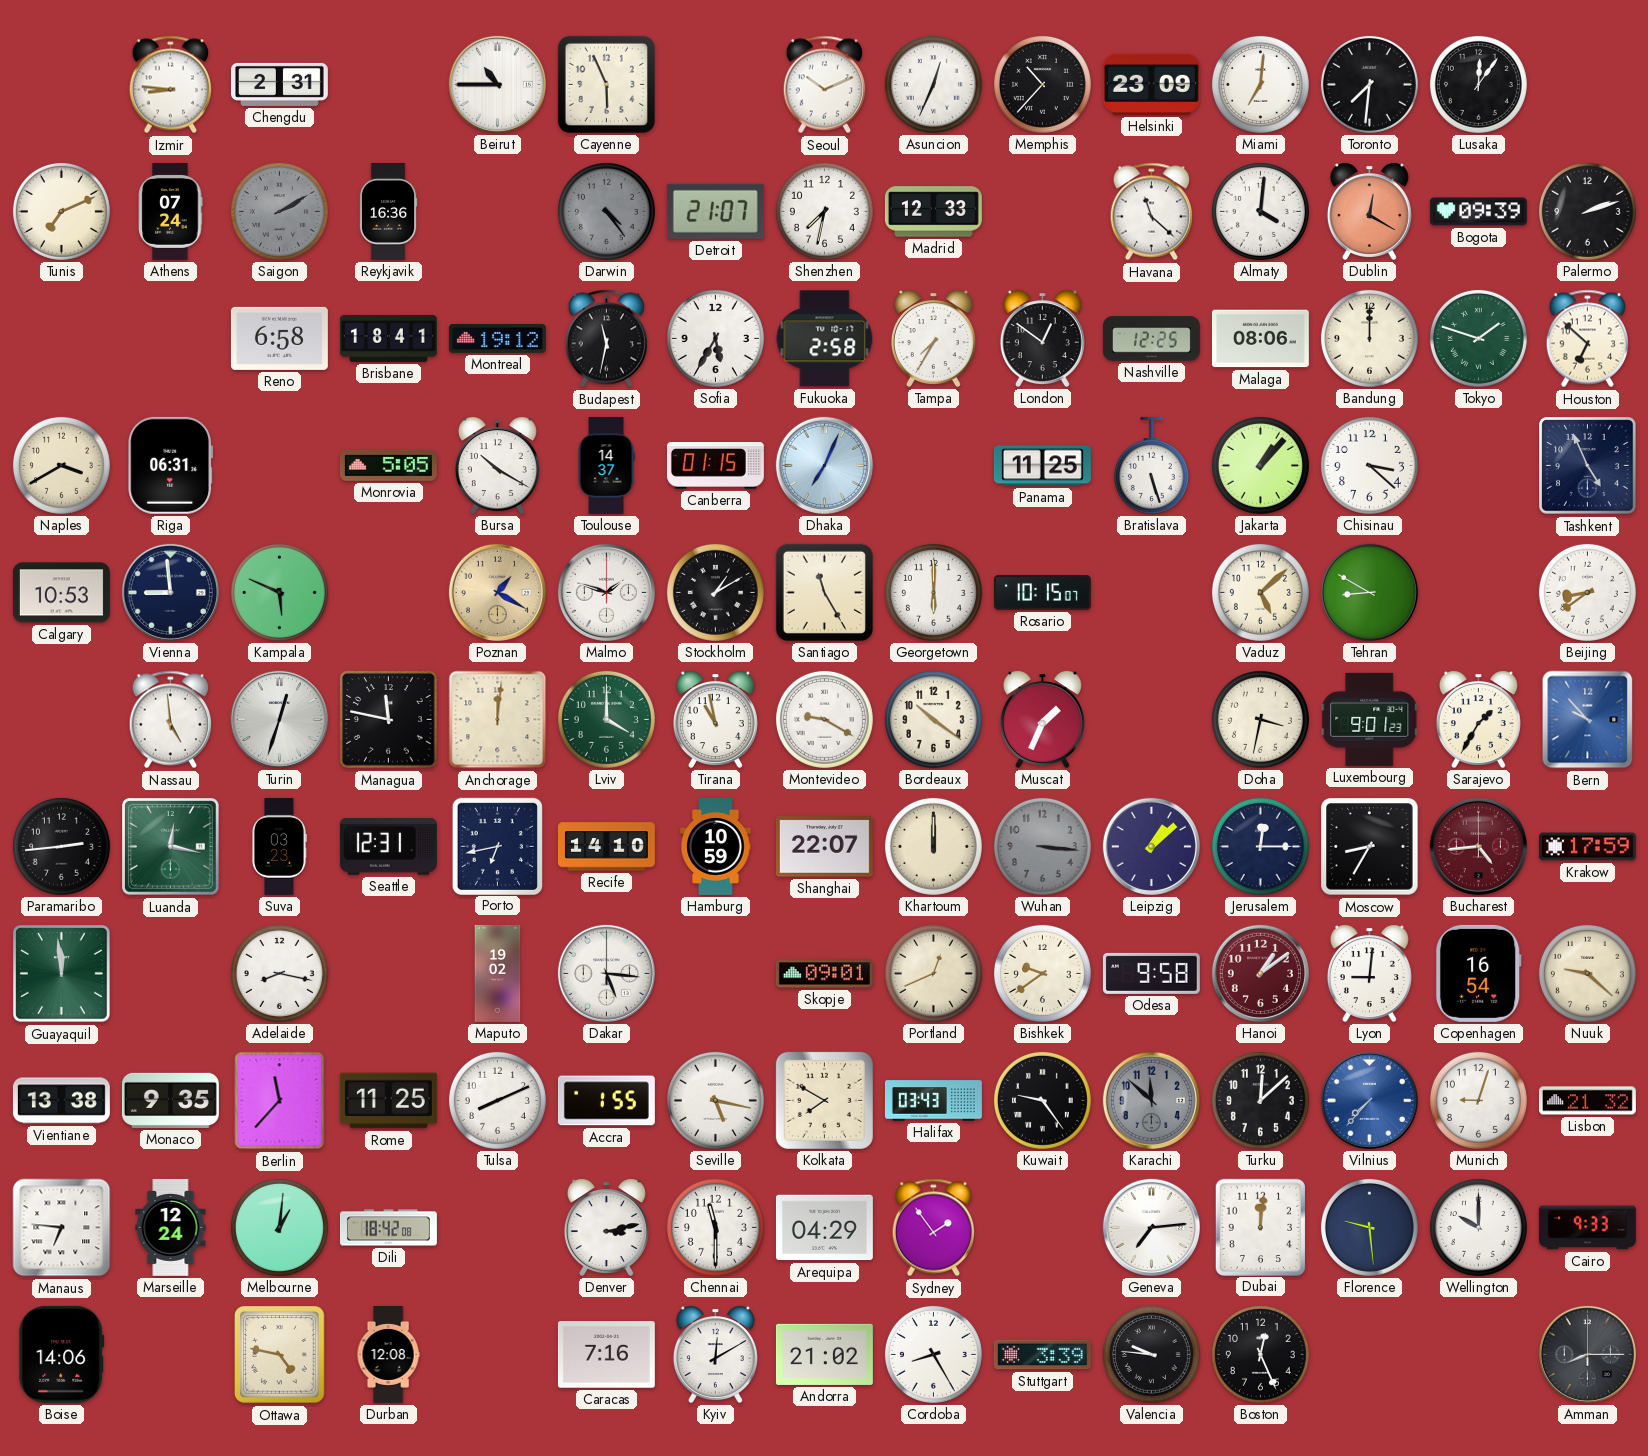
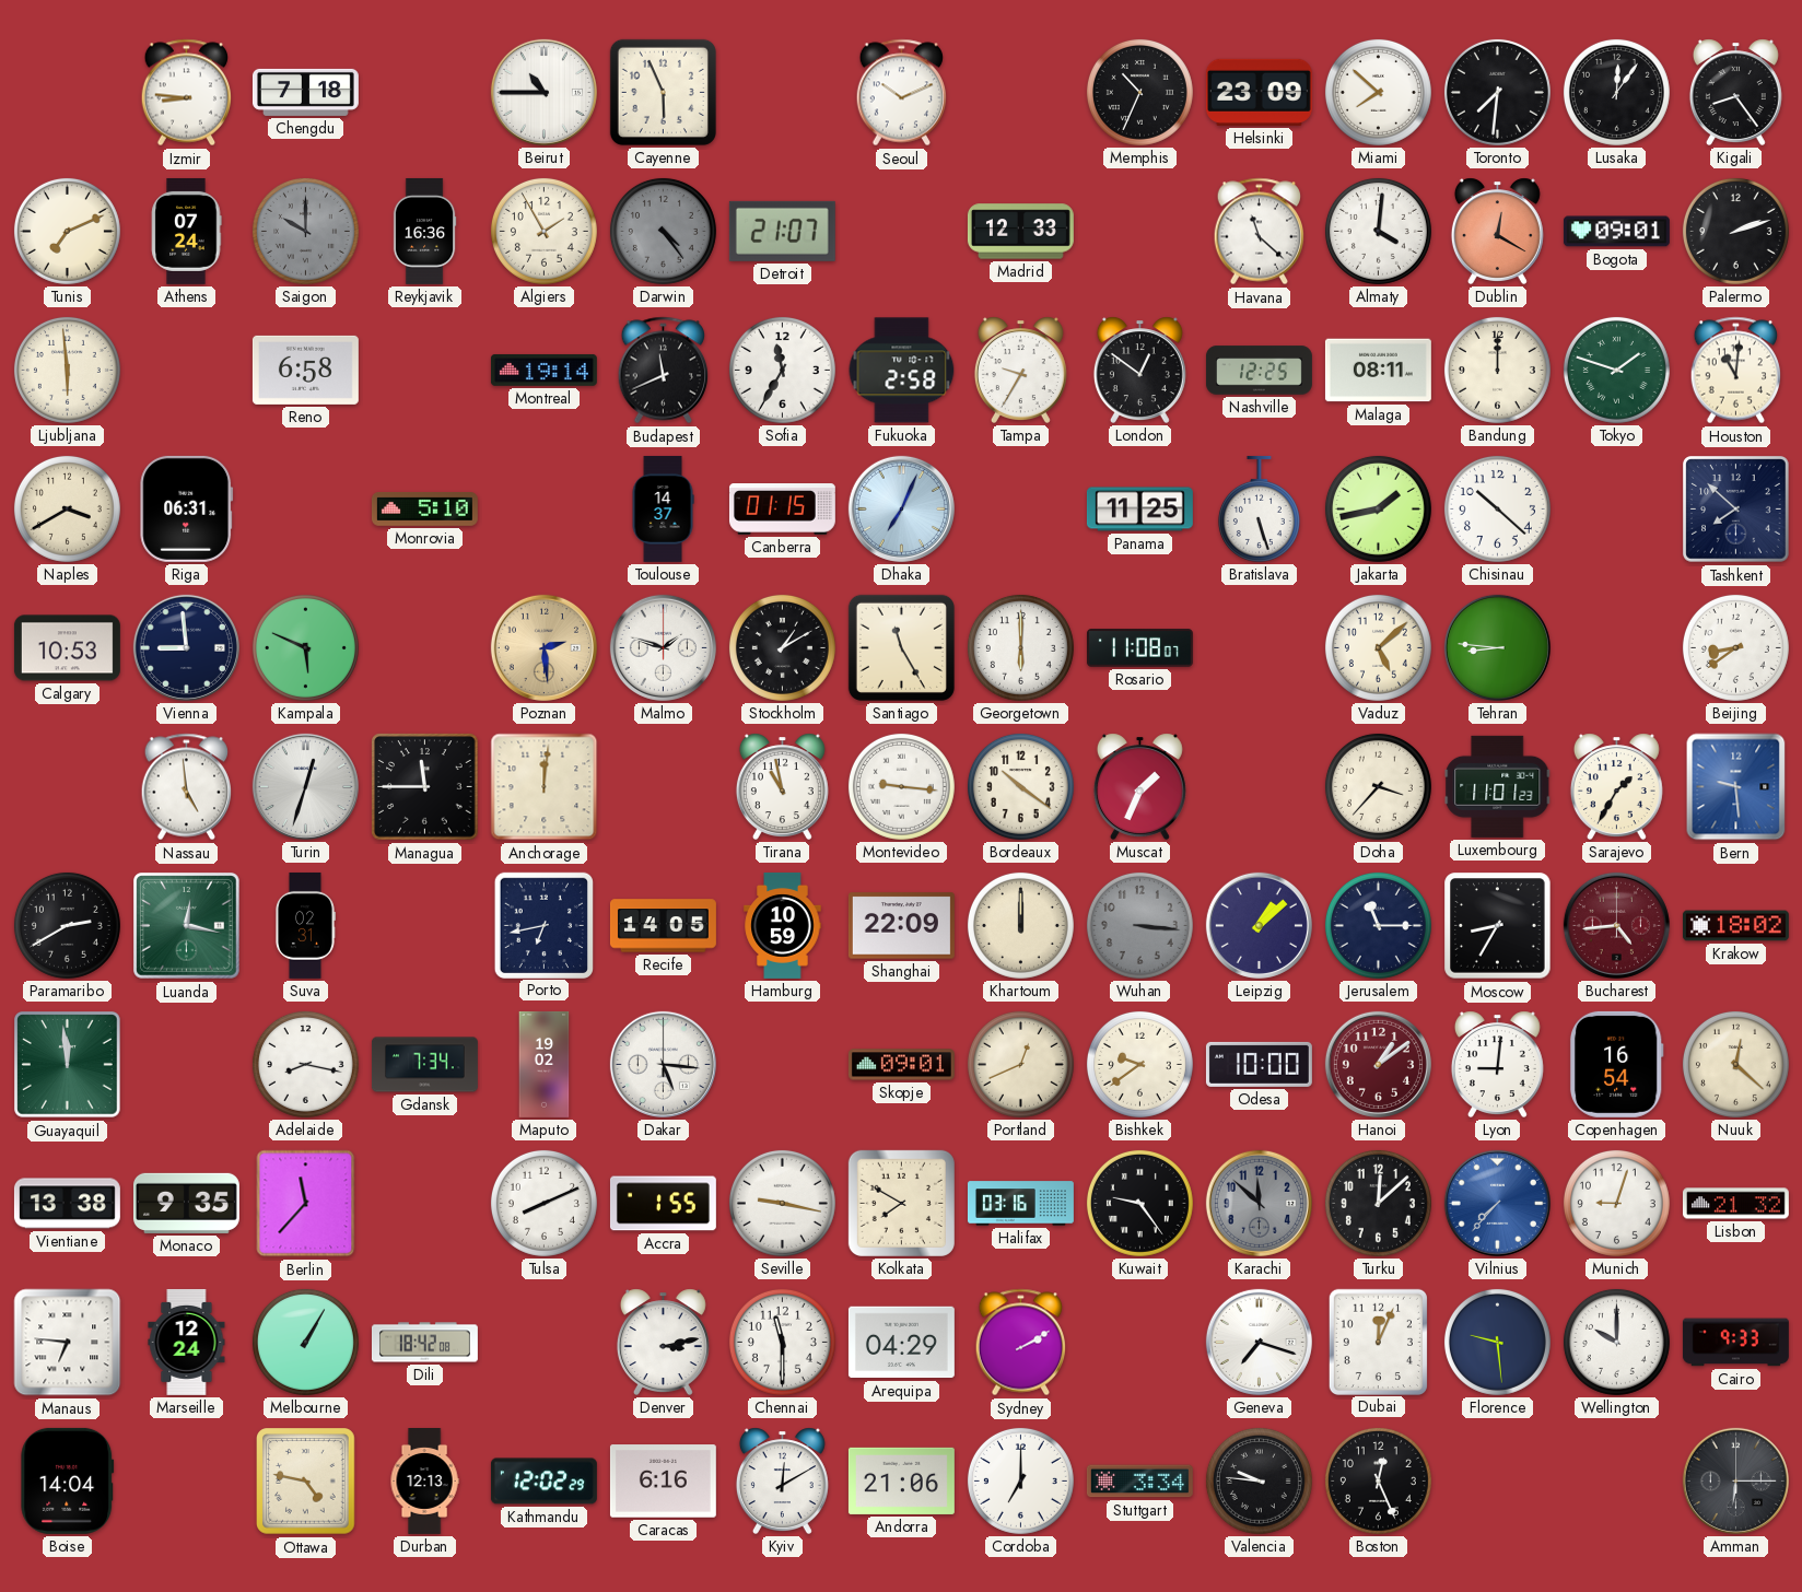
Chengdu: 2:31 -> 7:18 (305, 92)
Asuncion: 12:34 -> none (933, 84)
Memphis: 10:37 -> 10:34 (1139, 92)
Miami: 7:01 -> 7:52 (1378, 92)
Kigali: none -> 8:24 (1735, 92)
Saigon: 2:10 -> 10:00 (305, 231)
Algiers: none -> 1:55 (543, 231)
Shenzhen: 7:32 -> none (824, 211)
Bogota: 09:39 -> 09:01 (1616, 232)
Ljubljana: none -> 5:59 (67, 370)
Brisbane: 18:41 -> none (388, 338)
Montreal: 19:12 -> 19:14 (543, 370)
Budapest: 11:32 -> 11:41 (664, 371)
Sofia: 5:35 -> 11:35 (782, 370)
Tampa: 7:35 -> 9:35 (1020, 370)
Malaga: 08:06 -> 08:11 (1378, 371)
Houston: 6:52 -> 11:01 (1736, 371)
Monrovia: 5:05 -> 5:10 (424, 510)
Bursa: 10:20 -> none (497, 465)
Jakarta: 1:07 -> 1:43 (1378, 508)
Chisinau: 3:22 -> 10:22 (1497, 508)
Tashkent: 4:56 -> 7:52 (1736, 510)
Poznan: 1:20 -> 2:29 (543, 647)
Rosario: 10:15 -> 11:08 (1139, 648)
Tehran: 8:50 -> 8:46 (1497, 647)
Managua: 11:47 -> 11:45 (425, 787)
Lviv: 4:00 -> none (606, 719)
Montevideo: 9:20 -> 9:16 (901, 786)
Doha: 3:32 -> 3:37 (1378, 786)
Luxembourg: 9:01 -> 11:01 (1498, 786)
Bern: 9:53 -> 9:29 (1736, 787)
Paramaribo: 2:44 -> 2:40 (67, 925)
Suva: 03:23 -> 02:31 (305, 925)
Seattle: 12:31 -> none (388, 846)
Recife: 14:10 -> 14:05 (663, 926)
Shanghai: 22:07 -> 22:09 (901, 926)
Jerusalem: 12:15 -> 11:15 (1378, 925)
Krakow: 17:59 -> 18:02 (1735, 926)
Gdansk: none -> 7:34 (424, 1065)
Odesa: 9:58 -> 10:00 (1259, 1064)
Nuuk: 9:22 -> 12:22 (1735, 1064)
Rome: 11:25 -> none (388, 1101)
Seville: 5:17 -> 9:17 (782, 1203)
Halifax: 03:43 -> 03:16 (1020, 1204)
Melbourne: 1:01 -> 1:05 (305, 1342)
Sydney: 1:54 -> 2:10 (1021, 1343)
Geneva: 7:14 -> 7:18 (1259, 1342)
Dubai: 12:01 -> 12:04 (1378, 1342)
Boise: 14:06 -> 14:04 (68, 1480)
Durban: 12:08 -> 12:13 (424, 1482)
Kathmandu: none -> 12:02 (543, 1482)
Caracas: 7:16 -> 6:16 (663, 1482)
Andorra: 21:02 -> 21:06 (901, 1480)
Cordoba: 8:25 -> 7:00 (1020, 1480)
Stuttgart: 3:39 -> 3:34 (1139, 1482)
Amman: 8:15 -> 6:15 (1735, 1480)
